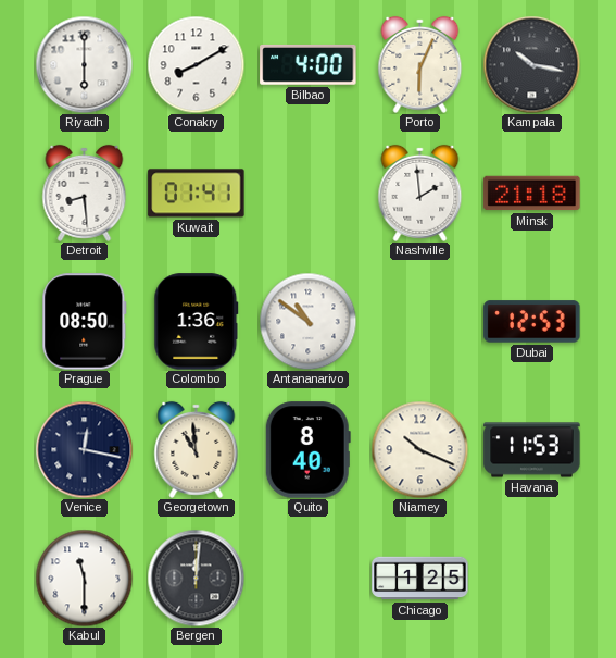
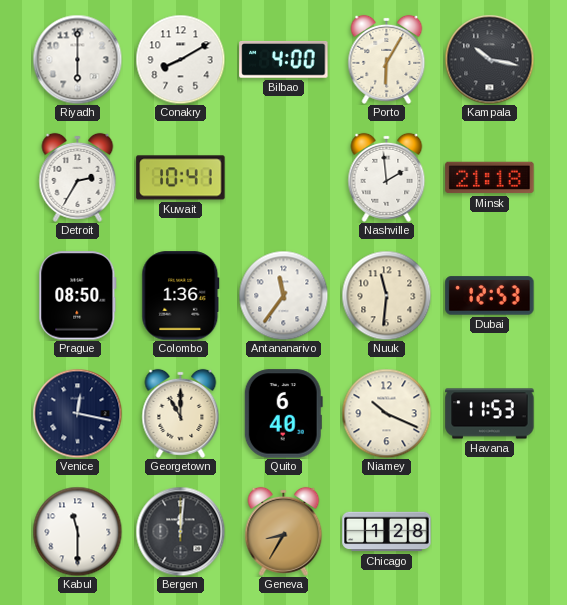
Porto: 6:04 -> 6:05 (387, 59)
Detroit: 8:29 -> 2:35 (78, 177)
Kuwait: 01:41 -> 10:41 (181, 178)
Antananarivo: 10:51 -> 11:36 (283, 295)
Nuuk: none -> 11:31 (386, 295)
Georgetown: 10:59 -> 11:00 (181, 413)
Quito: 8:40 -> 6:40 (283, 414)
Geneva: none -> 8:35 (284, 531)
Chicago: 1:25 -> 1:28 (387, 532)
